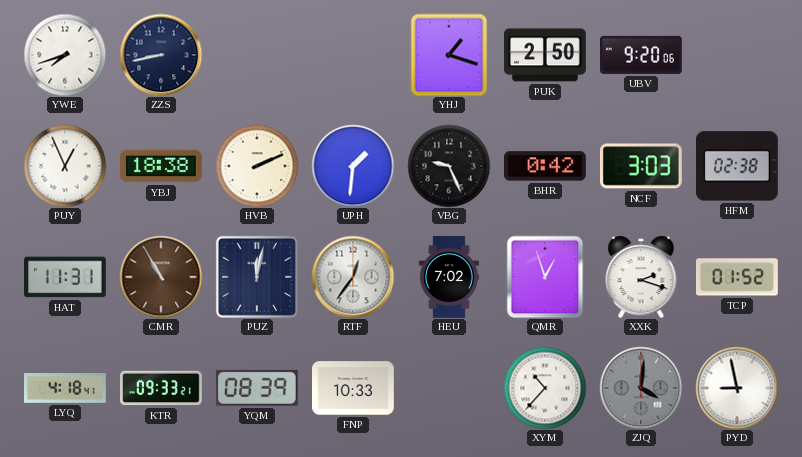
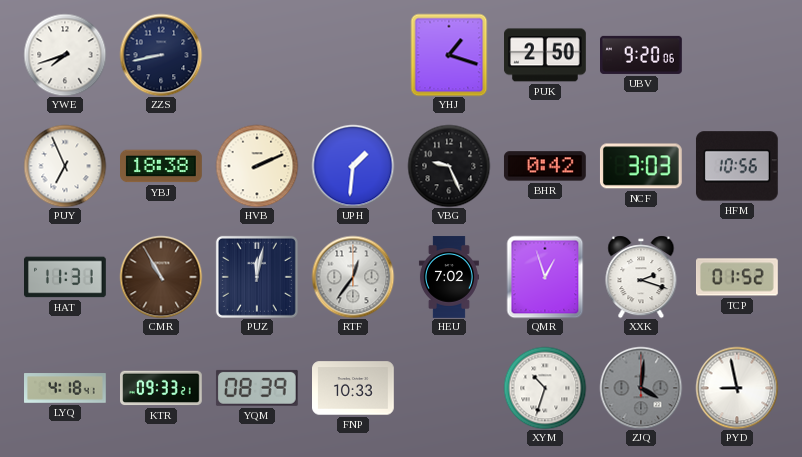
PUY: 12:56 -> 6:56 (65, 166)
HFM: 02:38 -> 10:56 (737, 166)
XYM: 10:37 -> 10:33 (545, 388)
